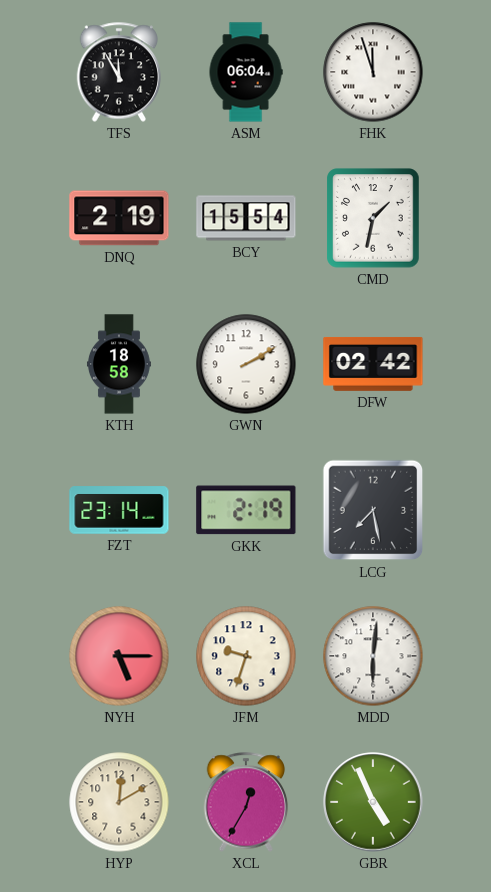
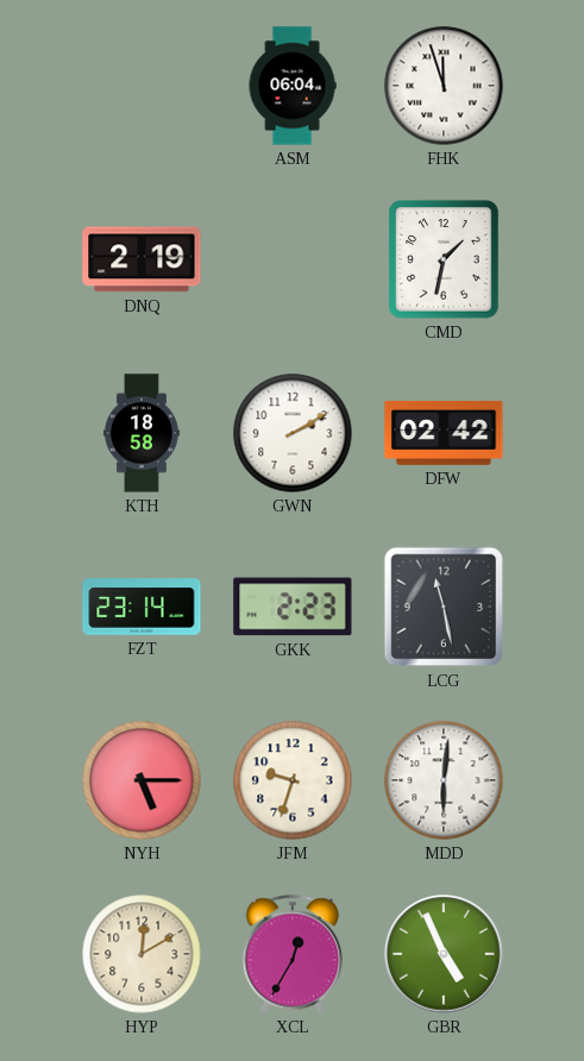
TFS: 11:55 -> none (119, 72)
BCY: 15:54 -> none (246, 218)
GKK: 2:19 -> 2:23 (293, 607)
LCG: 7:28 -> 11:28 (444, 607)
